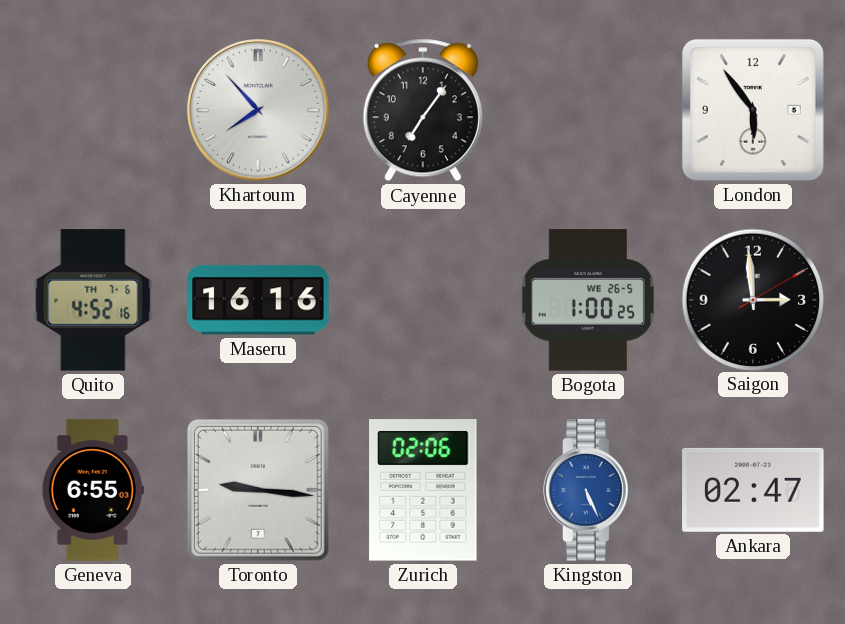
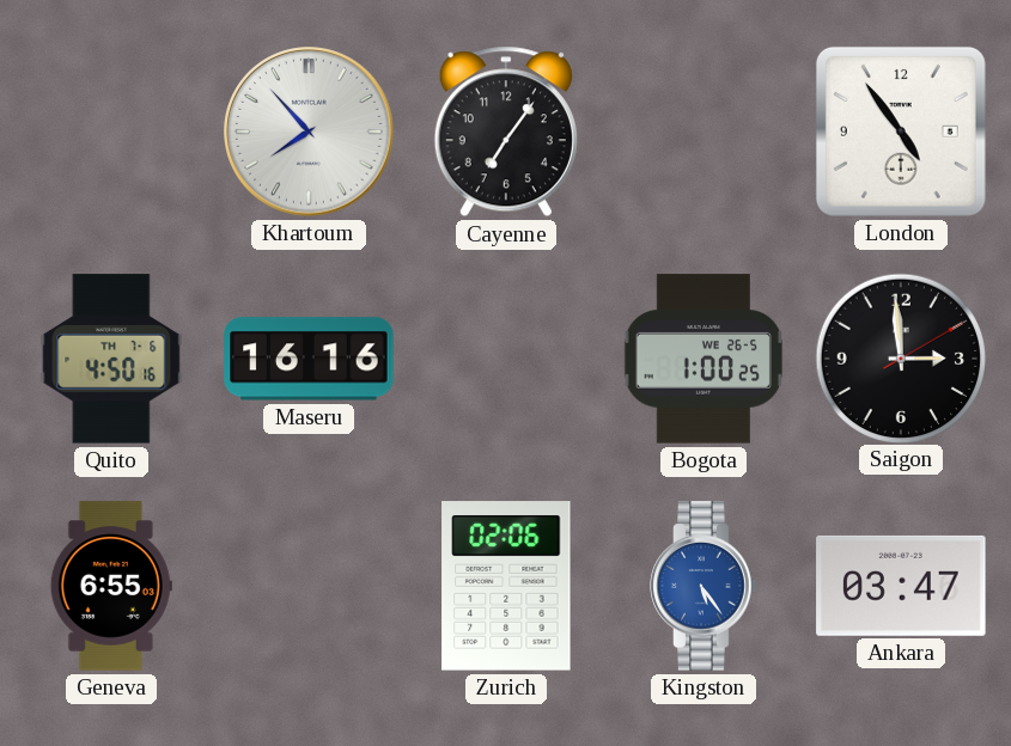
London: 5:54 -> 4:54 (901, 132)
Quito: 4:52 -> 4:50 (111, 359)
Toronto: 9:16 -> none (258, 490)
Kingston: 5:26 -> 5:24 (704, 586)
Ankara: 02:47 -> 03:47 (901, 586)
